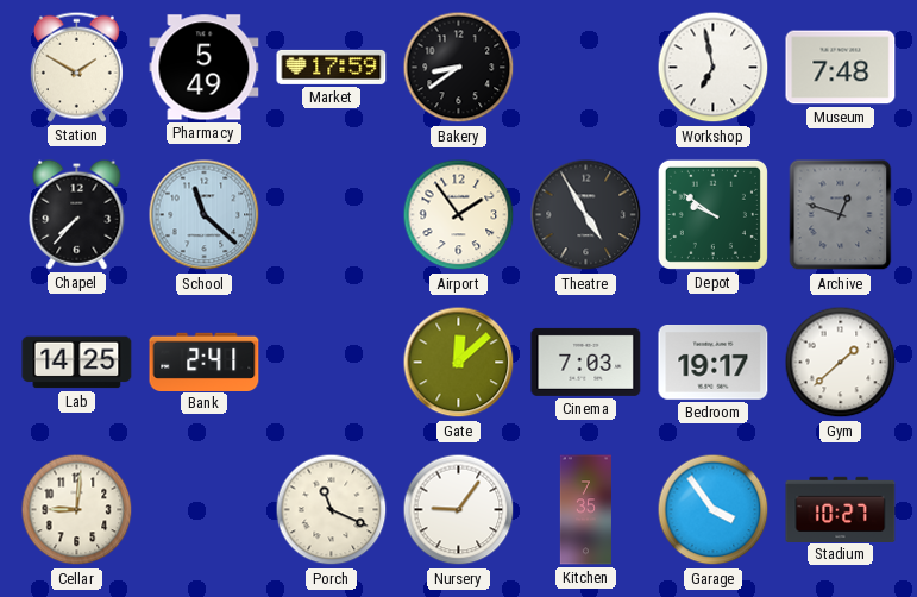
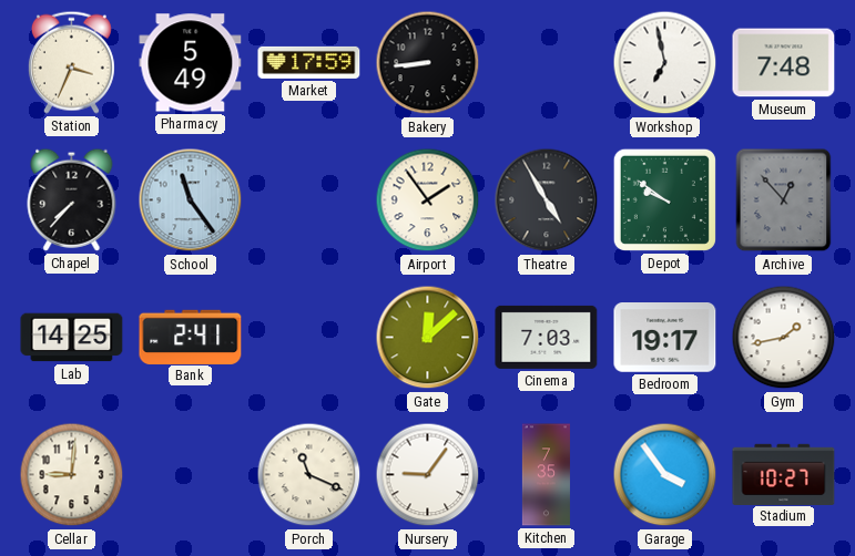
Station: 1:50 -> 3:34 (71, 62)
Bakery: 8:39 -> 8:44 (428, 63)
School: 11:22 -> 11:24 (191, 200)
Archive: 12:48 -> 12:53 (784, 200)
Gym: 1:38 -> 1:43 (784, 338)
